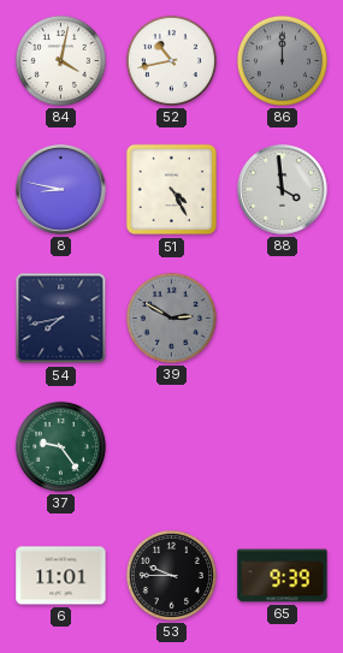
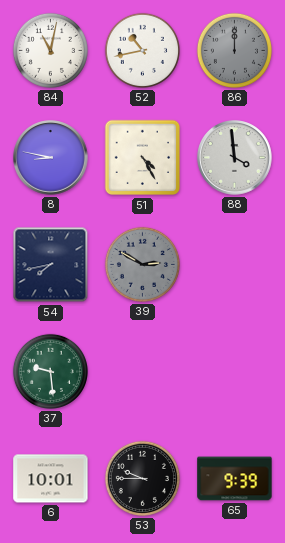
84: 4:02 -> 11:02 (50, 50)
37: 9:24 -> 9:29 (50, 371)
6: 11:01 -> 10:01 (51, 479)
